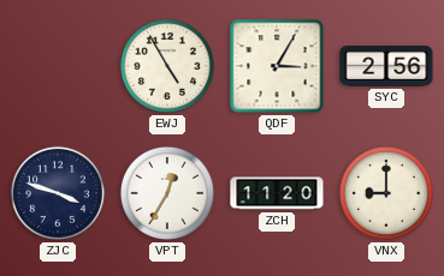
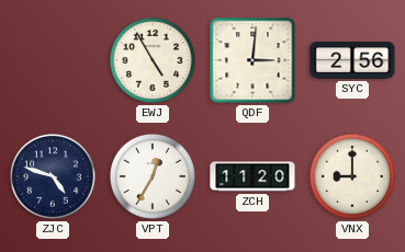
QDF: 3:05 -> 3:01 (252, 60)
ZJC: 3:48 -> 4:48 (53, 176)
